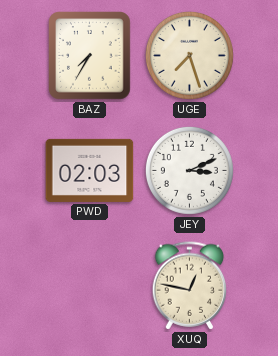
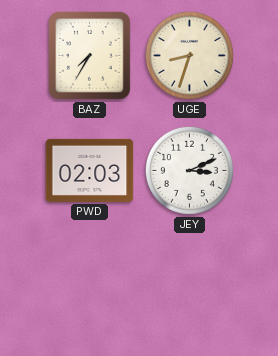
UGE: 7:27 -> 8:33 (189, 55)
XUQ: 12:47 -> none (190, 286)
